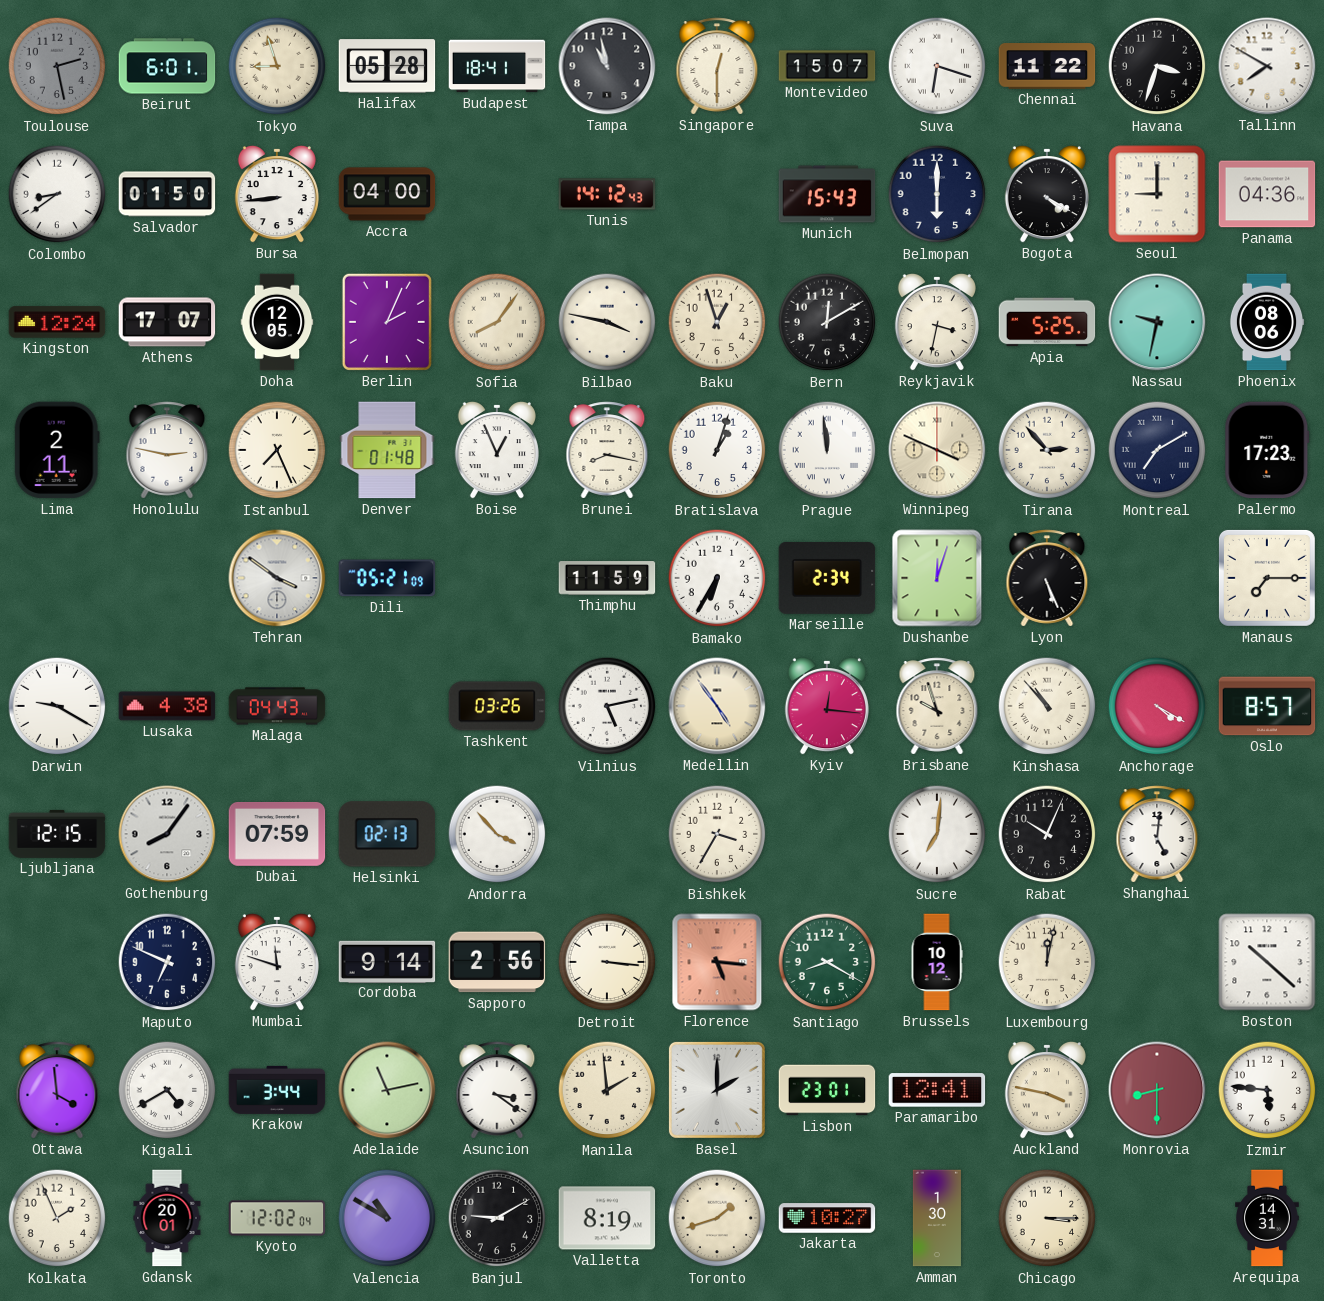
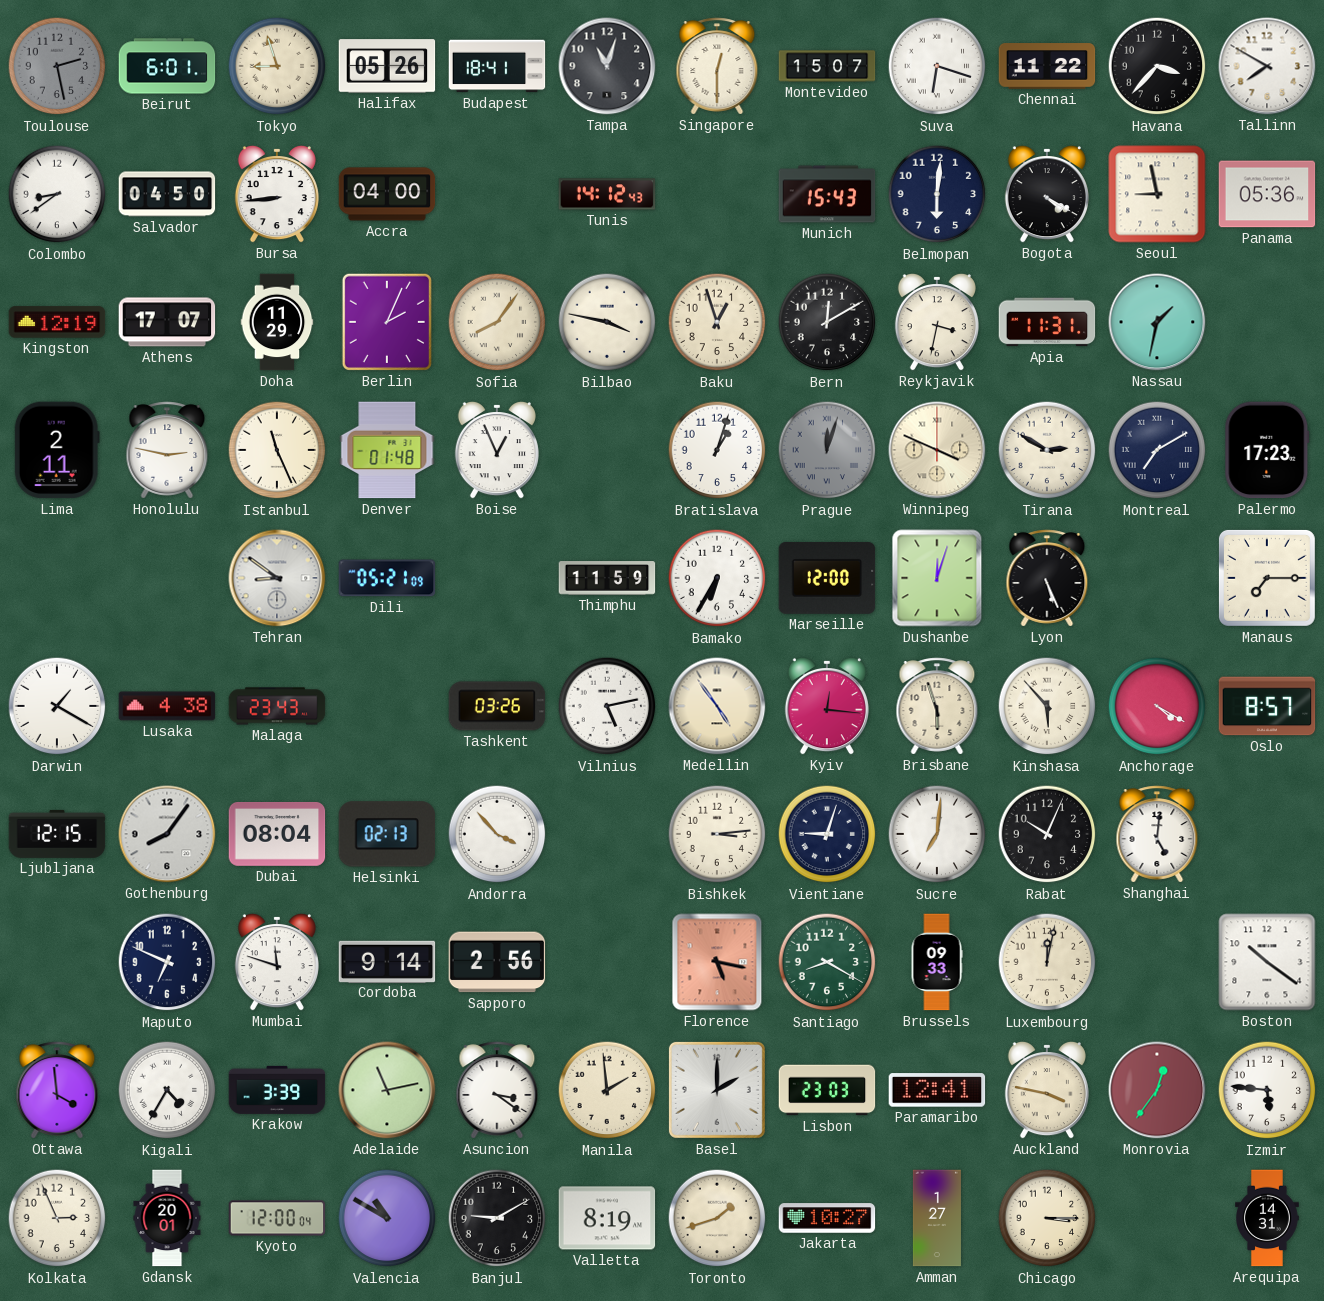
Halifax: 05:28 -> 05:26 (387, 66)
Tampa: 10:58 -> 11:03 (607, 66)
Havana: 3:33 -> 3:37 (1157, 66)
Salvador: 01:50 -> 04:50 (167, 194)
Belmopan: 6:00 -> 6:01 (937, 194)
Seoul: 9:00 -> 8:58 (1157, 194)
Panama: 04:36 -> 05:36 (1267, 194)
Kingston: 12:24 -> 12:19 (57, 322)
Doha: 12:05 -> 11:29 (277, 322)
Apia: 5:25 -> 11:31 (1047, 322)
Nassau: 9:32 -> 1:32 (1157, 322)
Phoenix: 08:06 -> none (1267, 322)
Istanbul: 7:26 -> 11:26 (277, 450)
Brunei: 8:17 -> none (607, 450)
Prague: 11:59 -> 12:03 (827, 450)
Prague dial: white -> grey (827, 450)
Tirana: 2:53 -> 2:50 (1047, 450)
Tehran: 3:51 -> 8:51 (277, 578)
Marseille: 2:34 -> 12:00 (827, 578)
Darwin: 9:20 -> 1:20 (57, 706)
Malaga: 04:43 -> 23:43 (277, 706)
Brisbane: 9:57 -> 5:57 (937, 706)
Kinshasa: 10:53 -> 5:53 (1047, 706)
Dubai: 07:59 -> 08:04 (277, 834)
Bishkek: 3:35 -> 3:14 (717, 834)
Vientiane: none -> 9:03 (827, 834)
Detroit: 3:16 -> none (607, 962)
Florence: 5:16 -> 5:17 (717, 962)
Brussels: 10:12 -> 09:33 (937, 962)
Boston: 10:22 -> 10:21 (1267, 962)
Kigali: 4:40 -> 4:35 (167, 1090)
Krakow: 3:44 -> 3:39 (277, 1090)
Lisbon: 23:01 -> 23:03 (827, 1090)
Monrovia: 8:30 -> 12:36 (1157, 1090)
Kolkata: 1:56 -> 2:56 (57, 1218)
Kyoto: 12:02 -> 12:00 (277, 1218)
Amman: 1:30 -> 1:27 (937, 1218)
